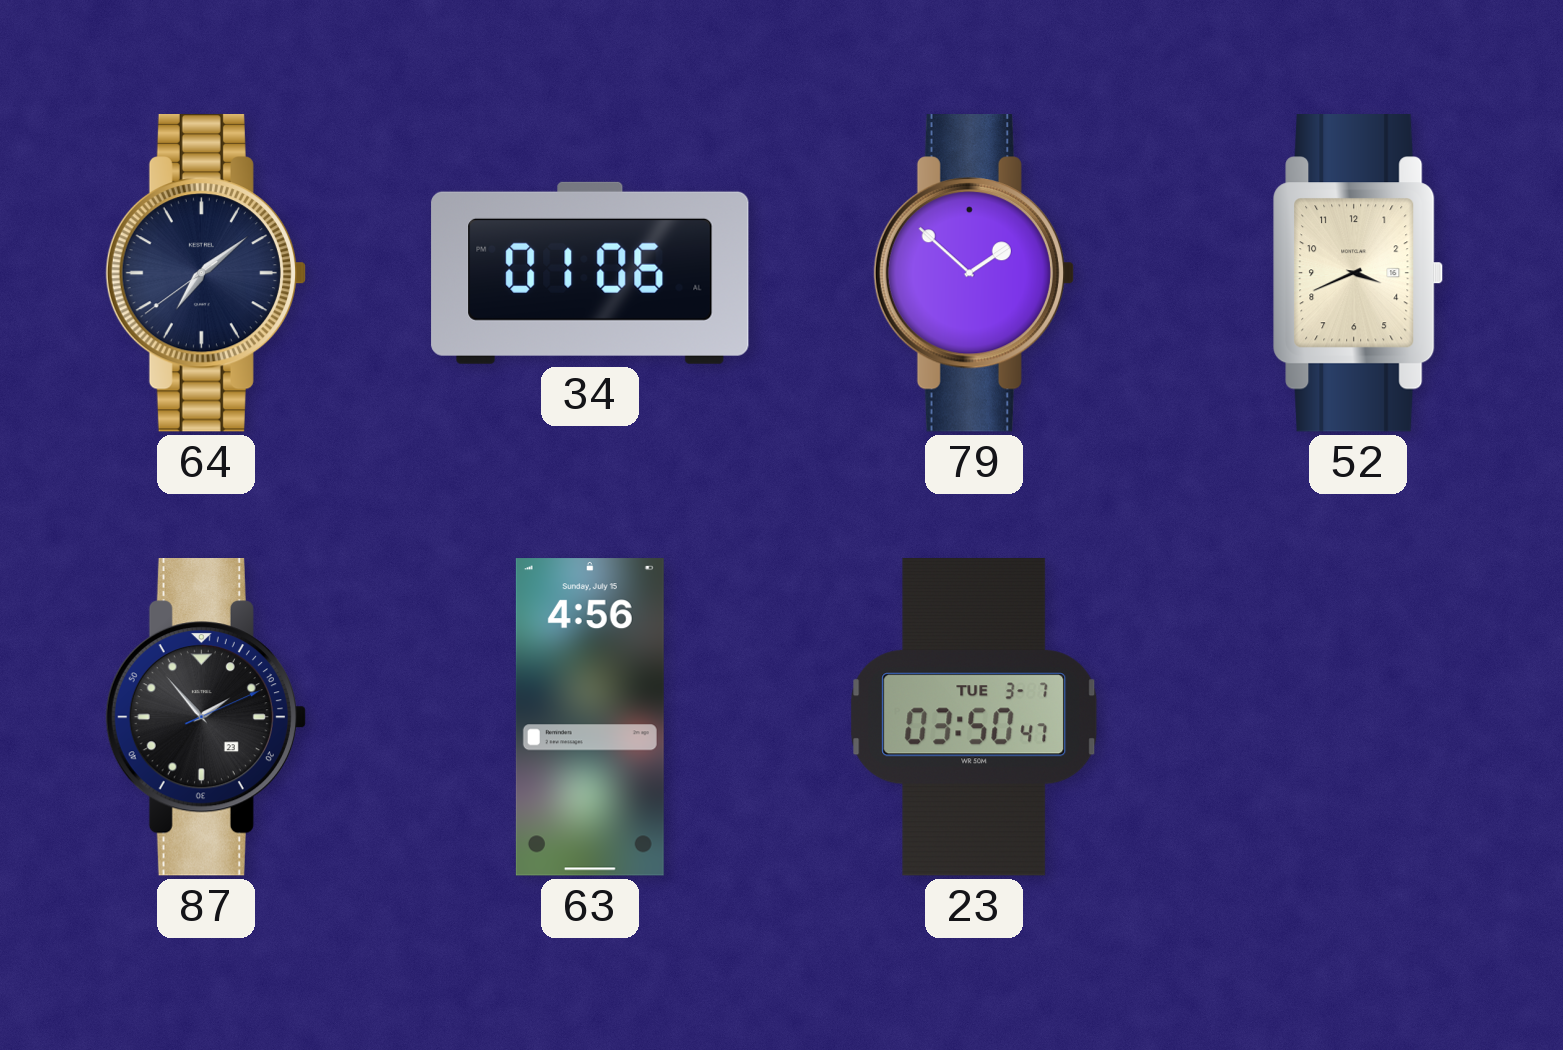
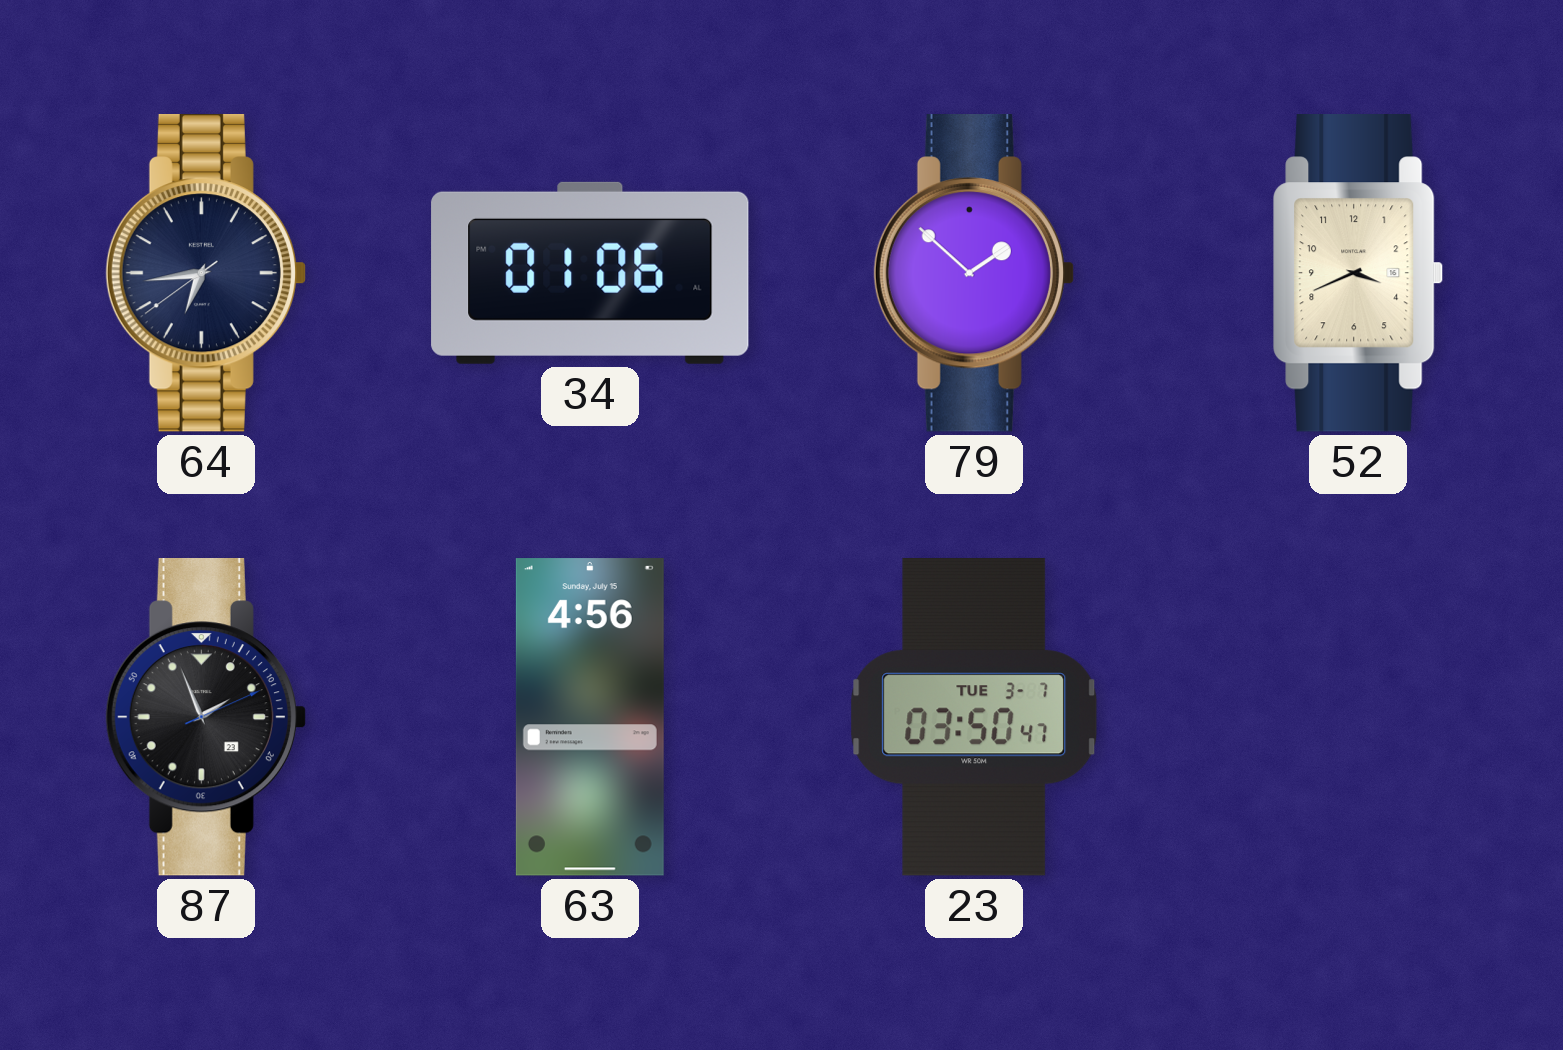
64: 7:08 -> 6:43 (206, 274)
87: 1:53 -> 1:56 (206, 718)
